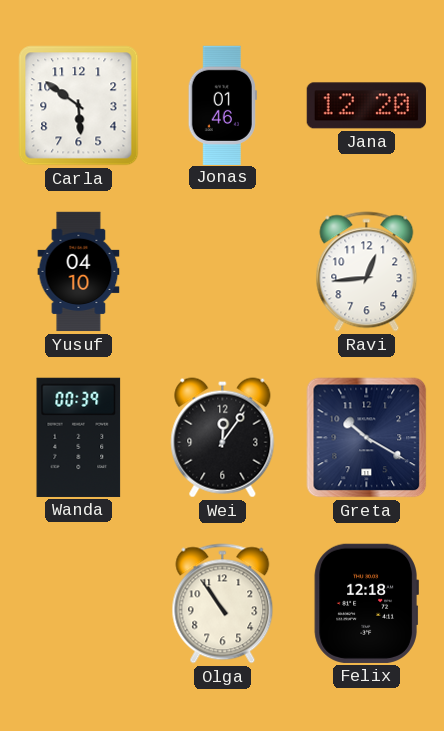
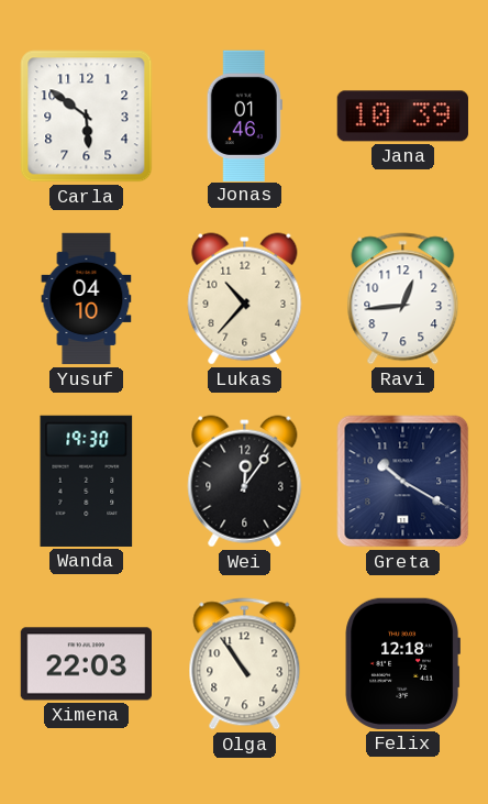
Jana: 12:20 -> 10:39 (402, 117)
Lukas: none -> 10:37 (245, 299)
Wanda: 00:39 -> 19:30 (87, 481)
Ximena: none -> 22:03 (86, 664)
